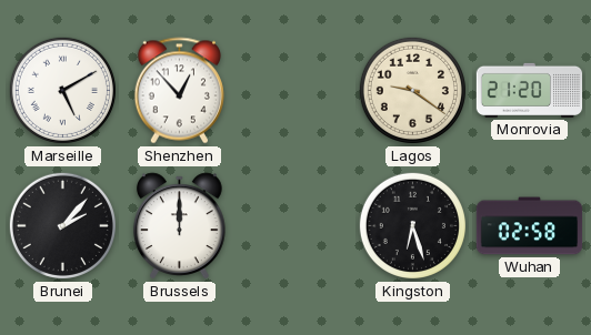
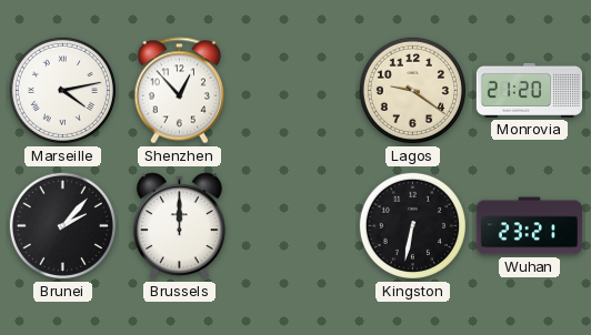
Marseille: 5:10 -> 4:13 (62, 90)
Kingston: 6:27 -> 6:32 (412, 225)
Wuhan: 02:58 -> 23:21 (530, 226)
